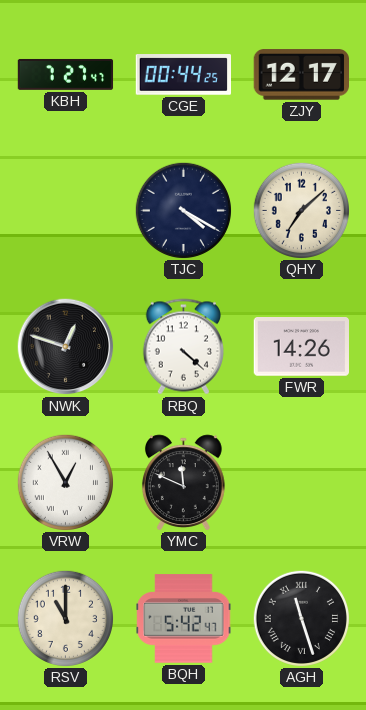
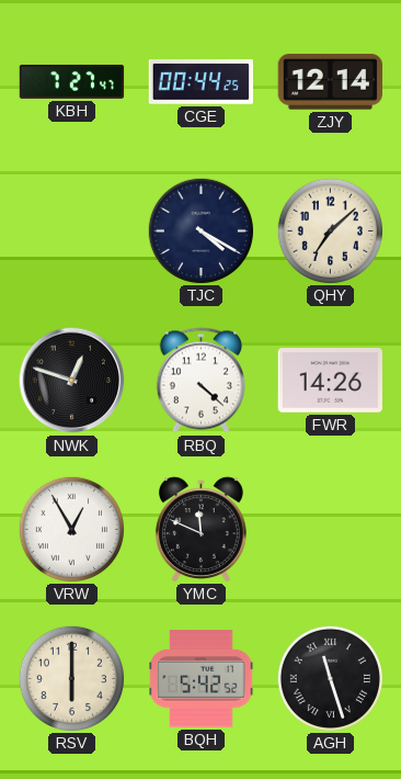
ZJY: 12:17 -> 12:14 (330, 82)
RSV: 11:00 -> 6:00 (71, 678)
BQH: 5:42:47 -> 5:42:52 (202, 679)
